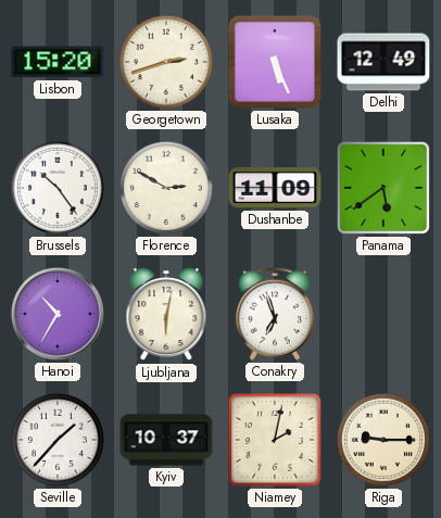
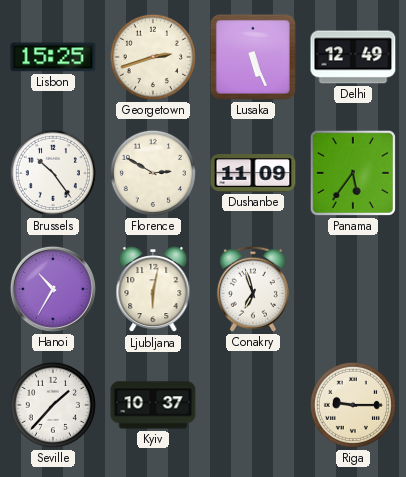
Lisbon: 15:20 -> 15:25 (53, 57)
Panama: 5:39 -> 5:36 (353, 173)
Niamey: 2:02 -> none (276, 441)
